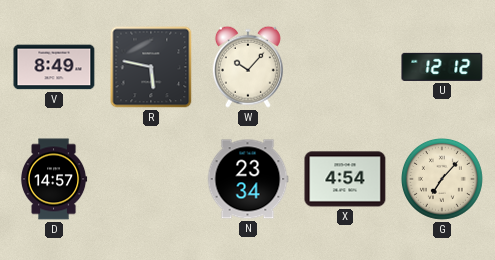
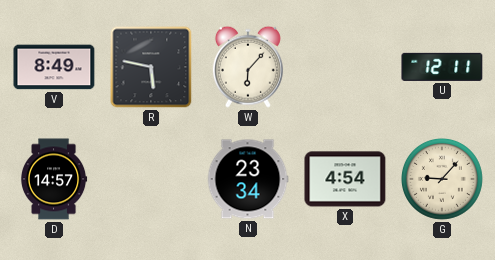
W: 10:07 -> 6:07 (248, 67)
U: 12:12 -> 12:11 (442, 67)
G: 7:07 -> 9:07 (442, 179)
